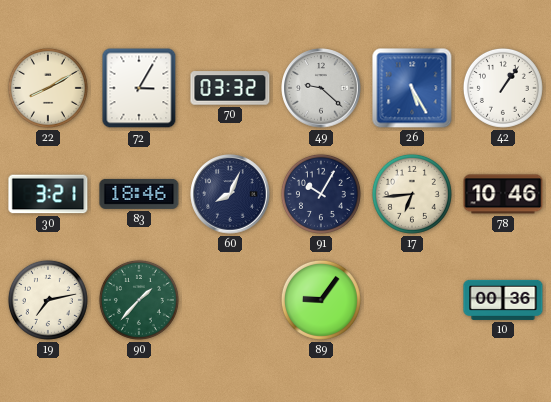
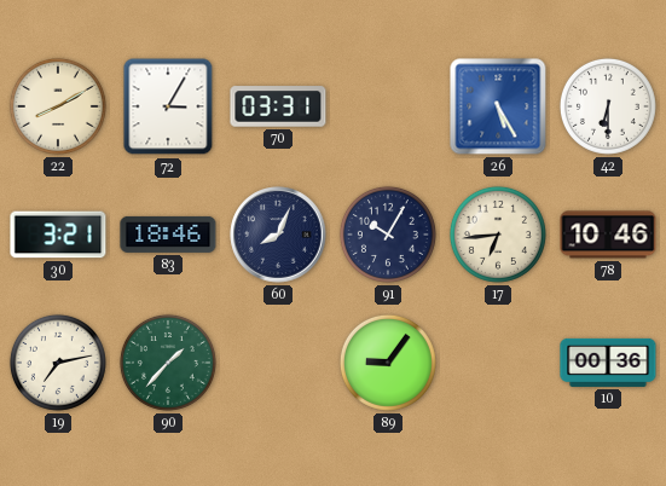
70: 03:32 -> 03:31 (278, 106)
49: 9:22 -> none (321, 88)
42: 1:06 -> 6:30 (608, 106)
